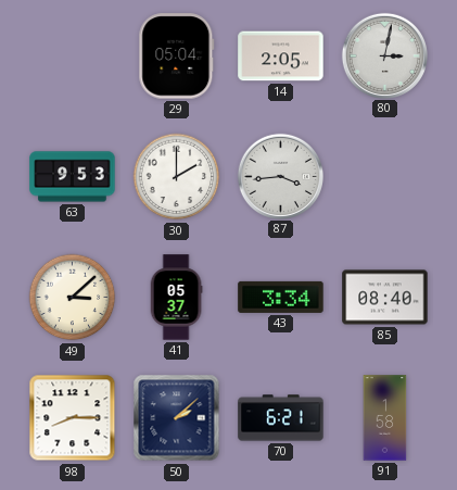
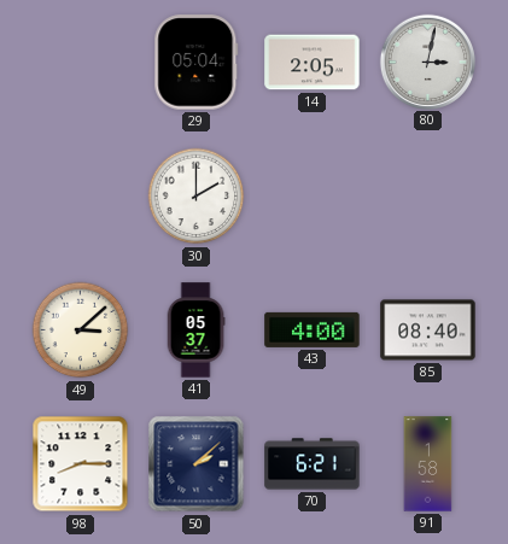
63: 9:53 -> none (73, 177)
87: 3:44 -> none (280, 176)
43: 3:34 -> 4:00 (313, 329)
